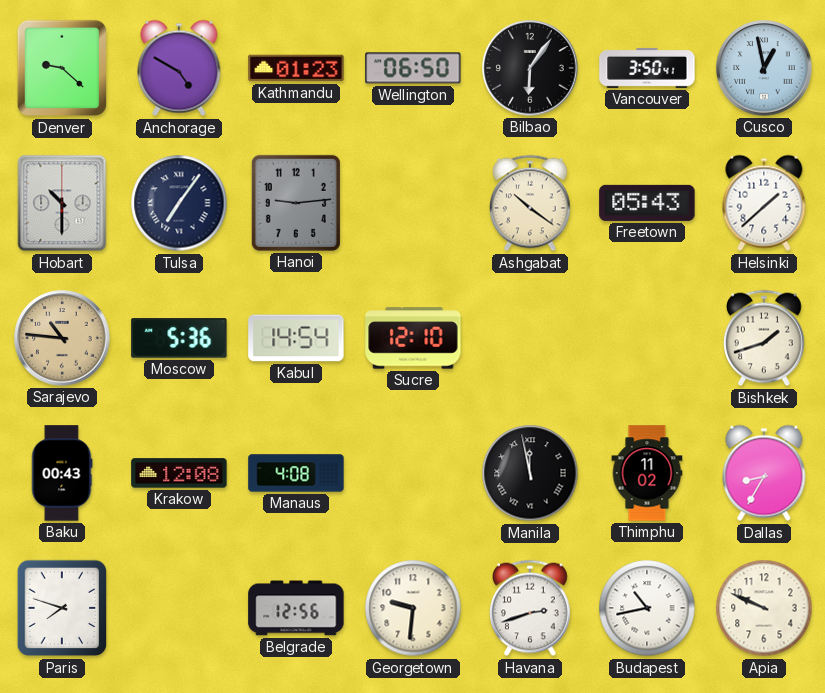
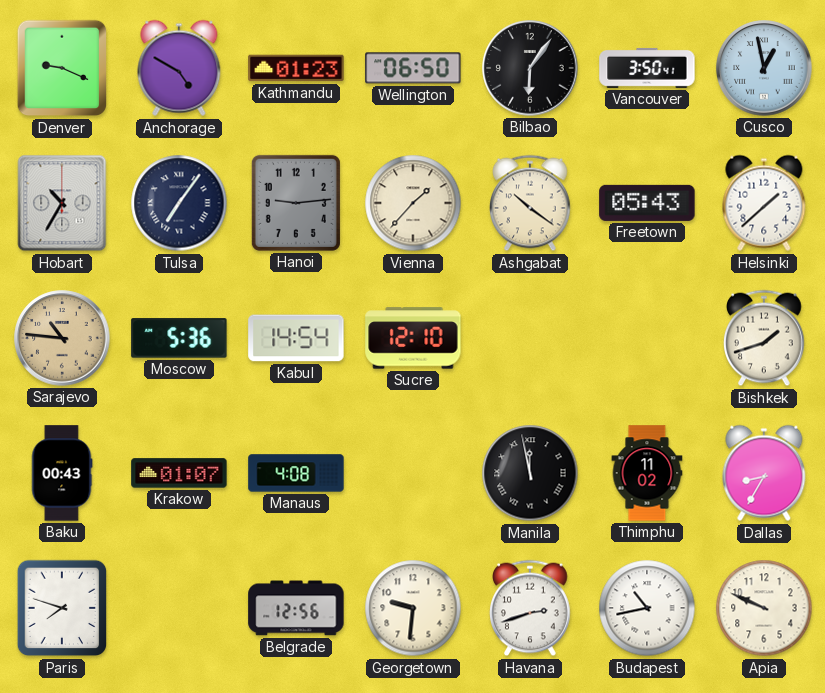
Denver: 9:22 -> 9:19 (62, 68)
Hobart: 10:30 -> 10:35 (62, 203)
Vienna: none -> 1:37 (413, 203)
Krakow: 12:08 -> 01:07 (179, 473)
